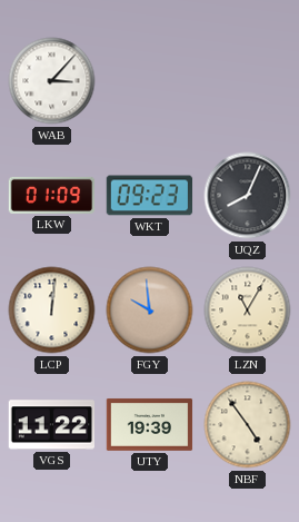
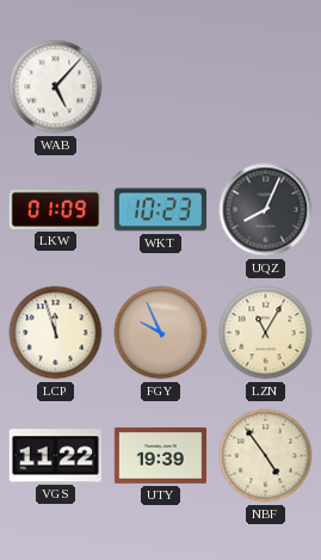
WAB: 3:07 -> 5:07 (56, 87)
WKT: 09:23 -> 10:23 (161, 210)
LCP: 12:01 -> 11:57 (56, 333)
FGY: 9:59 -> 9:56 (161, 333)
